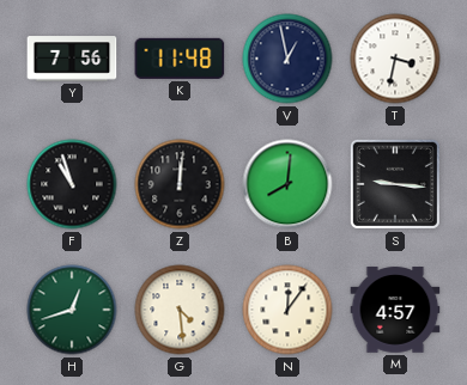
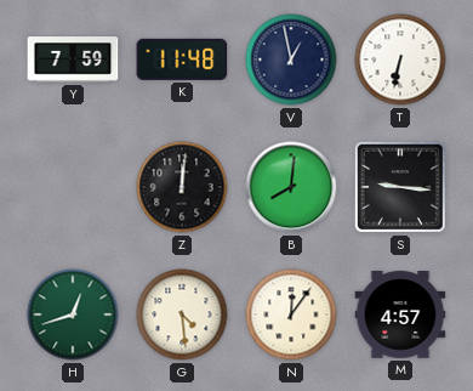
Y: 7:56 -> 7:59 (73, 59)
T: 3:32 -> 6:32 (400, 59)
F: 10:57 -> none (72, 184)
